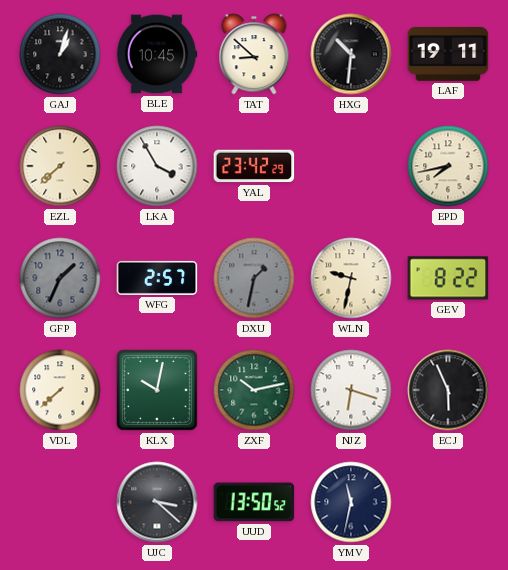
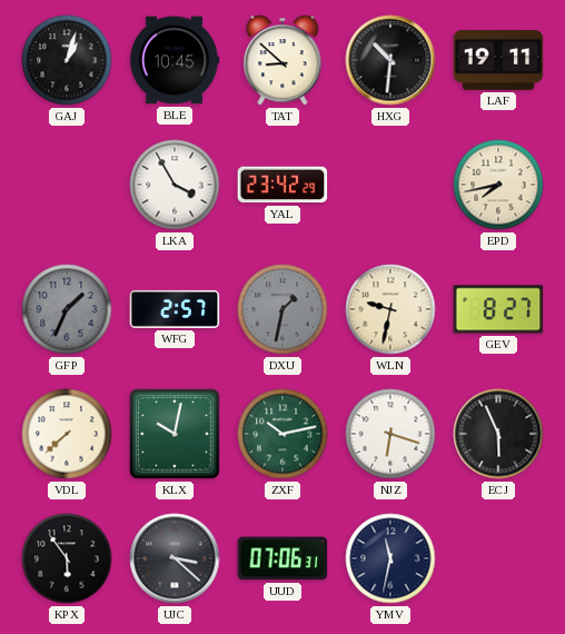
EZL: 7:38 -> none (60, 166)
GEV: 8:22 -> 8:27 (498, 309)
KPX: none -> 5:54 (67, 558)
UUD: 13:50 -> 07:06 (282, 558)
